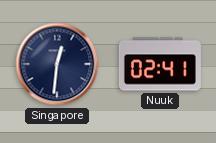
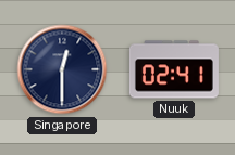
Singapore: 12:31 -> 12:30 (62, 69)
